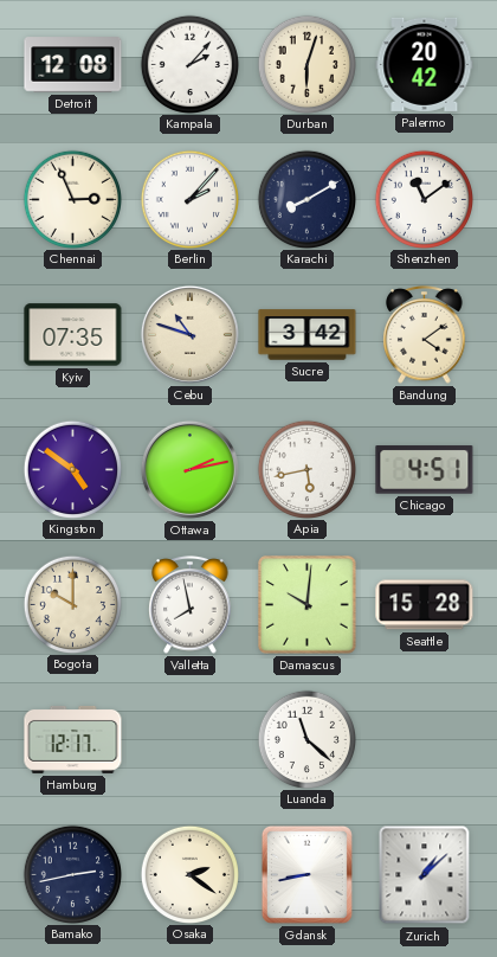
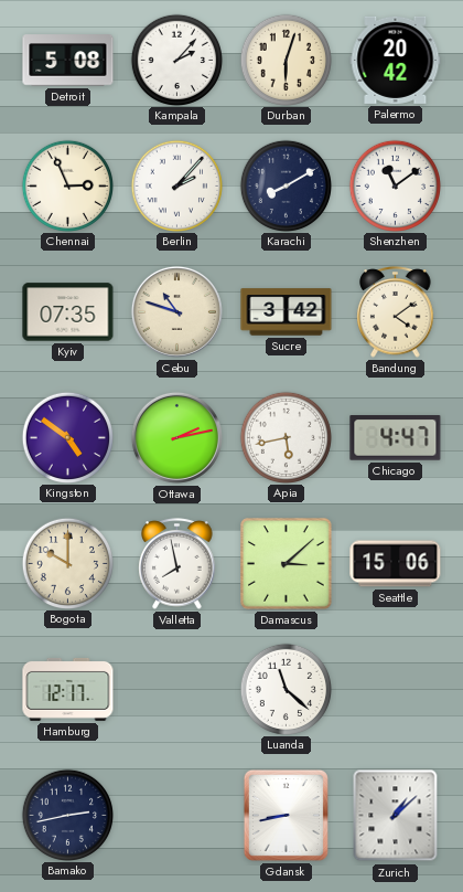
Detroit: 12:08 -> 5:08 (68, 61)
Chicago: 4:51 -> 4:47 (396, 438)
Damascus: 10:01 -> 3:08 (287, 564)
Seattle: 15:28 -> 15:06 (396, 564)
Osaka: 2:21 -> none (189, 874)
